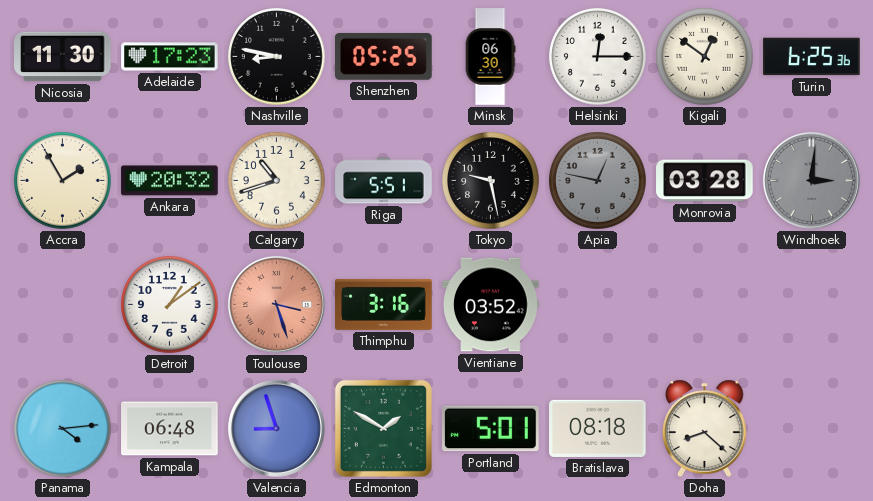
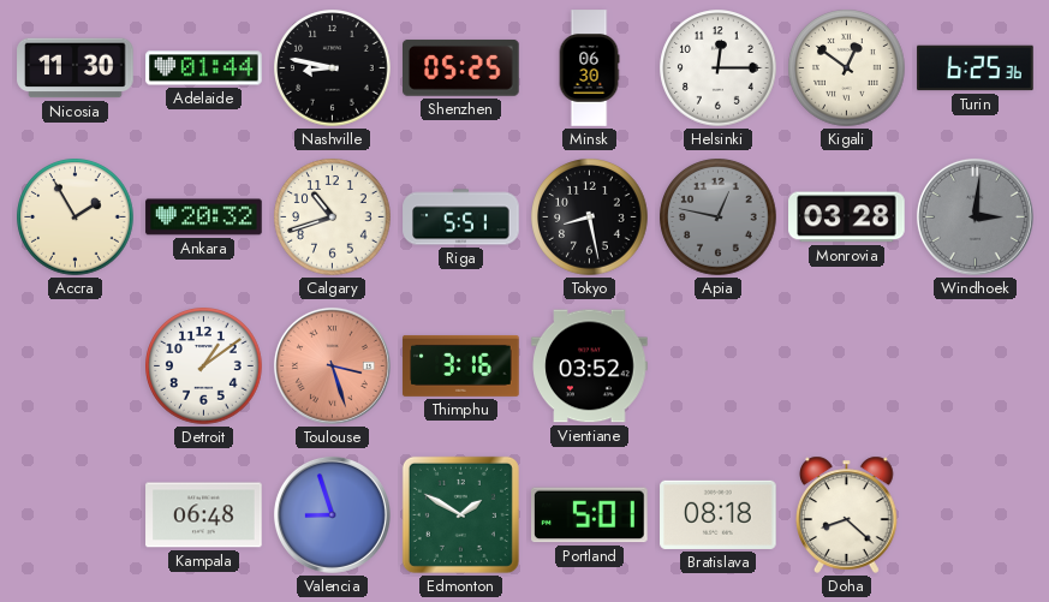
Adelaide: 17:23 -> 01:44 (204, 68)
Tokyo: 9:28 -> 8:28 (590, 217)
Panama: 4:14 -> none (63, 429)
